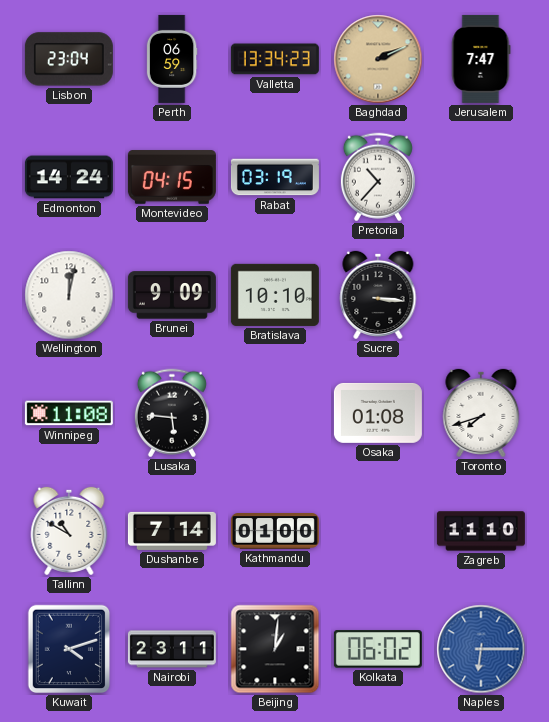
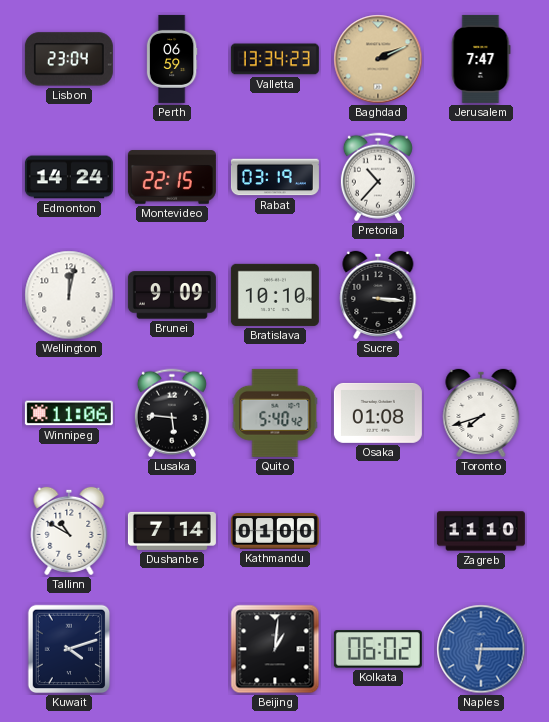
Montevideo: 04:15 -> 22:15 (172, 177)
Winnipeg: 11:08 -> 11:06 (69, 413)
Quito: none -> 5:40 (275, 413)
Nairobi: 23:11 -> none (172, 649)
